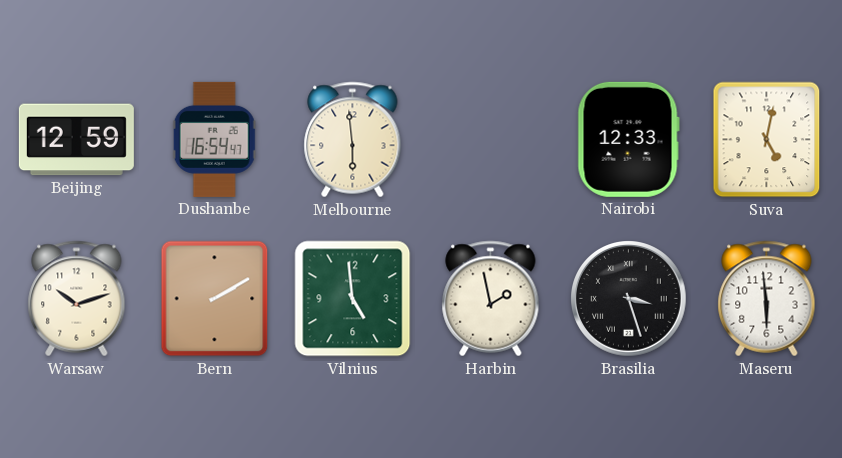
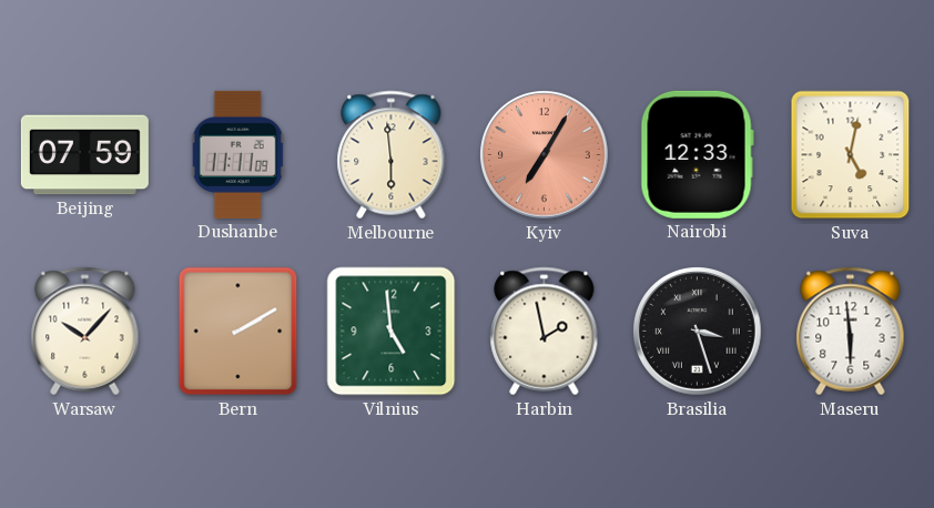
Beijing: 12:59 -> 07:59 (84, 155)
Dushanbe: 16:54 -> 11:11 (237, 154)
Kyiv: none -> 7:05 (545, 155)
Warsaw: 10:12 -> 10:07 (85, 332)
